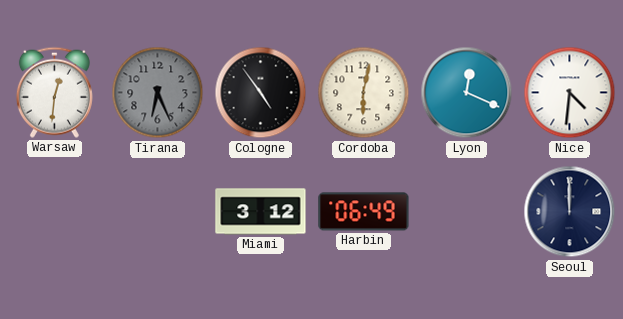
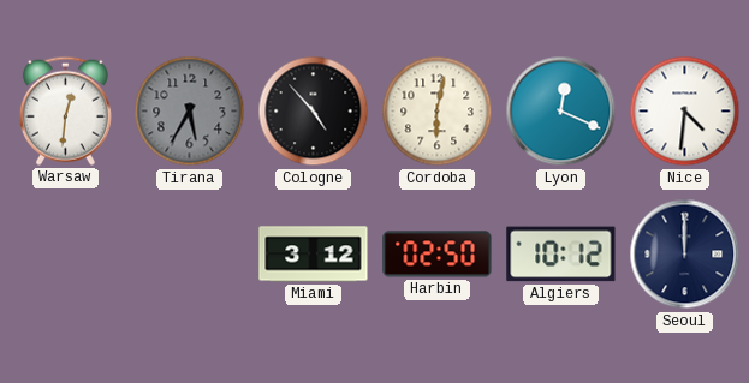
Tirana: 6:26 -> 5:35 (190, 112)
Cologne: 4:54 -> 4:53 (314, 112)
Harbin: 06:49 -> 02:50 (438, 255)
Algiers: none -> 10:12 (561, 255)
